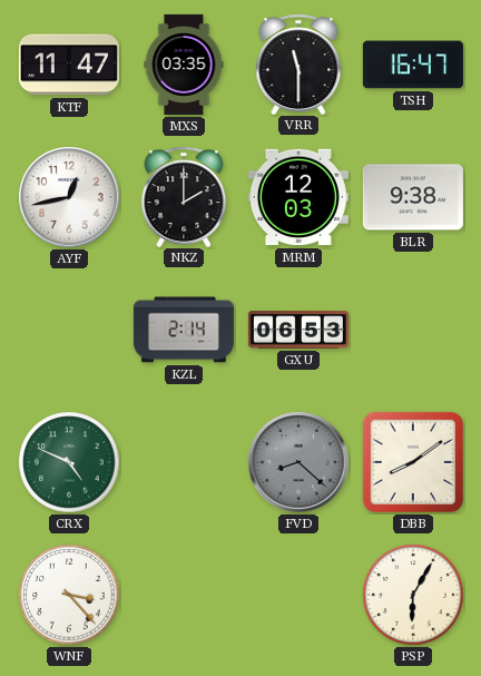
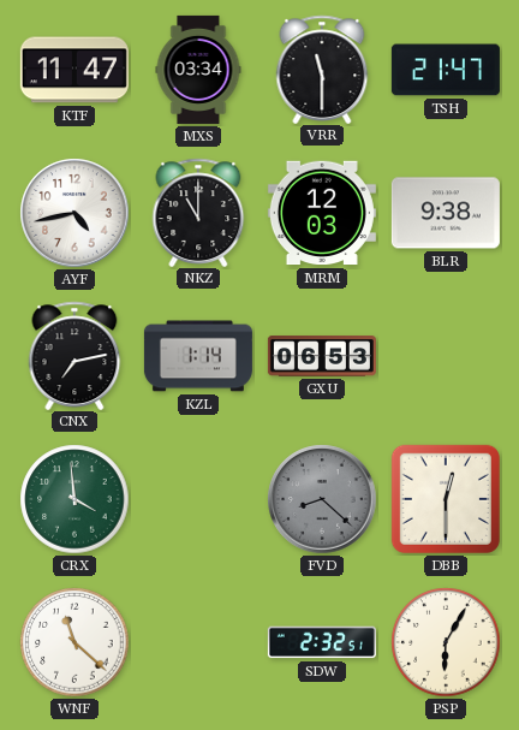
MXS: 03:35 -> 03:34 (198, 70)
TSH: 16:47 -> 21:47 (446, 70)
AYF: 12:43 -> 4:43 (74, 213)
NKZ: 2:00 -> 11:00 (198, 212)
CNX: none -> 7:13 (74, 355)
KZL: 2:14 -> 1:14 (198, 356)
CRX: 4:49 -> 3:59 (74, 499)
DBB: 8:09 -> 12:30 (446, 499)
WNF: 3:23 -> 11:22 (74, 642)
SDW: none -> 2:32 (322, 642)
